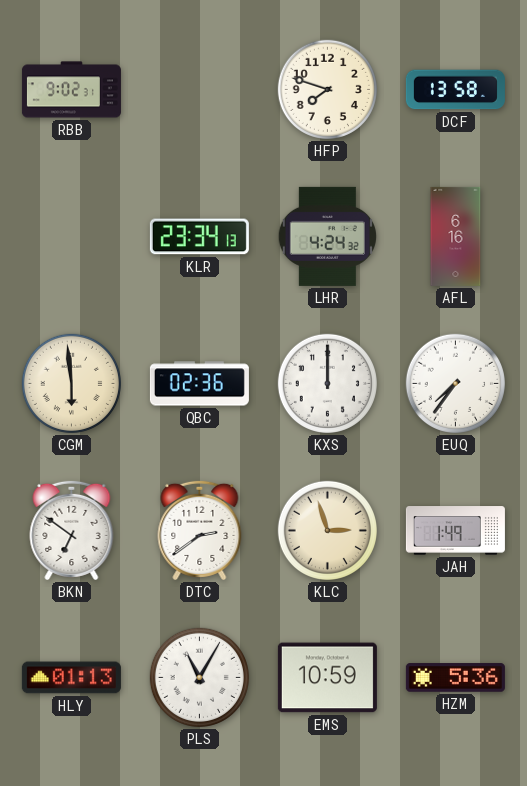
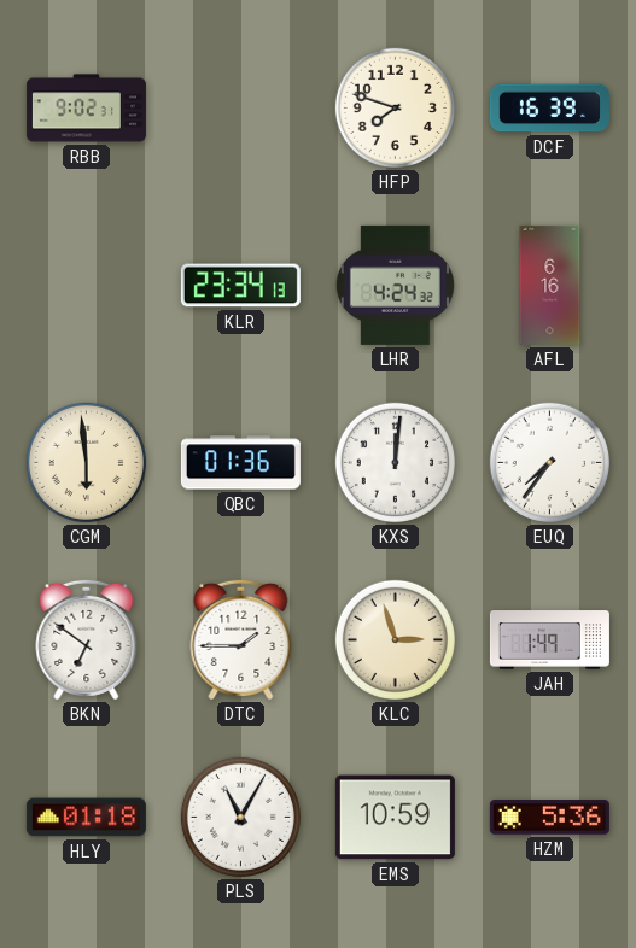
DCF: 13:58 -> 16:39 (549, 109)
QBC: 02:36 -> 01:36 (240, 463)
KXS: 12:00 -> 12:01 (395, 462)
DTC: 2:39 -> 1:45 (241, 639)
HLY: 01:13 -> 01:18 (86, 818)
